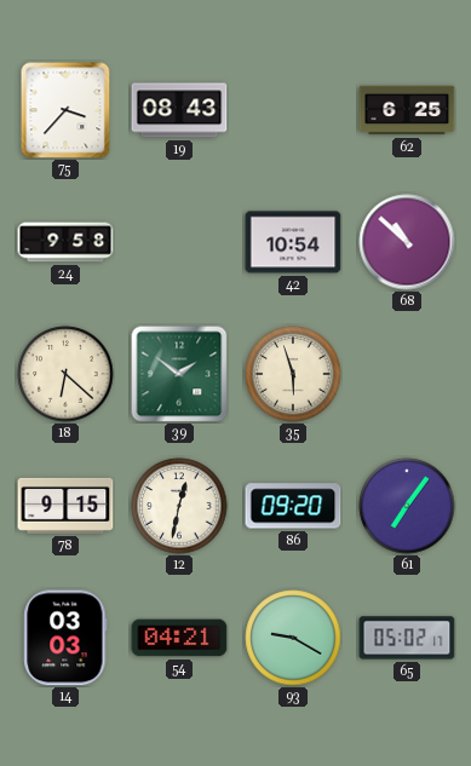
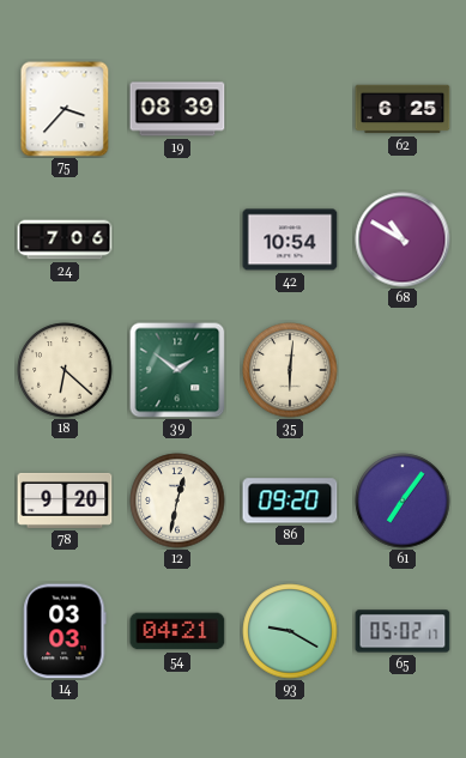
19: 08:43 -> 08:39 (177, 109)
24: 9:58 -> 7:06 (65, 239)
68: 10:52 -> 10:50 (403, 239)
35: 5:57 -> 6:01 (290, 370)
78: 9:15 -> 9:20 (65, 501)
